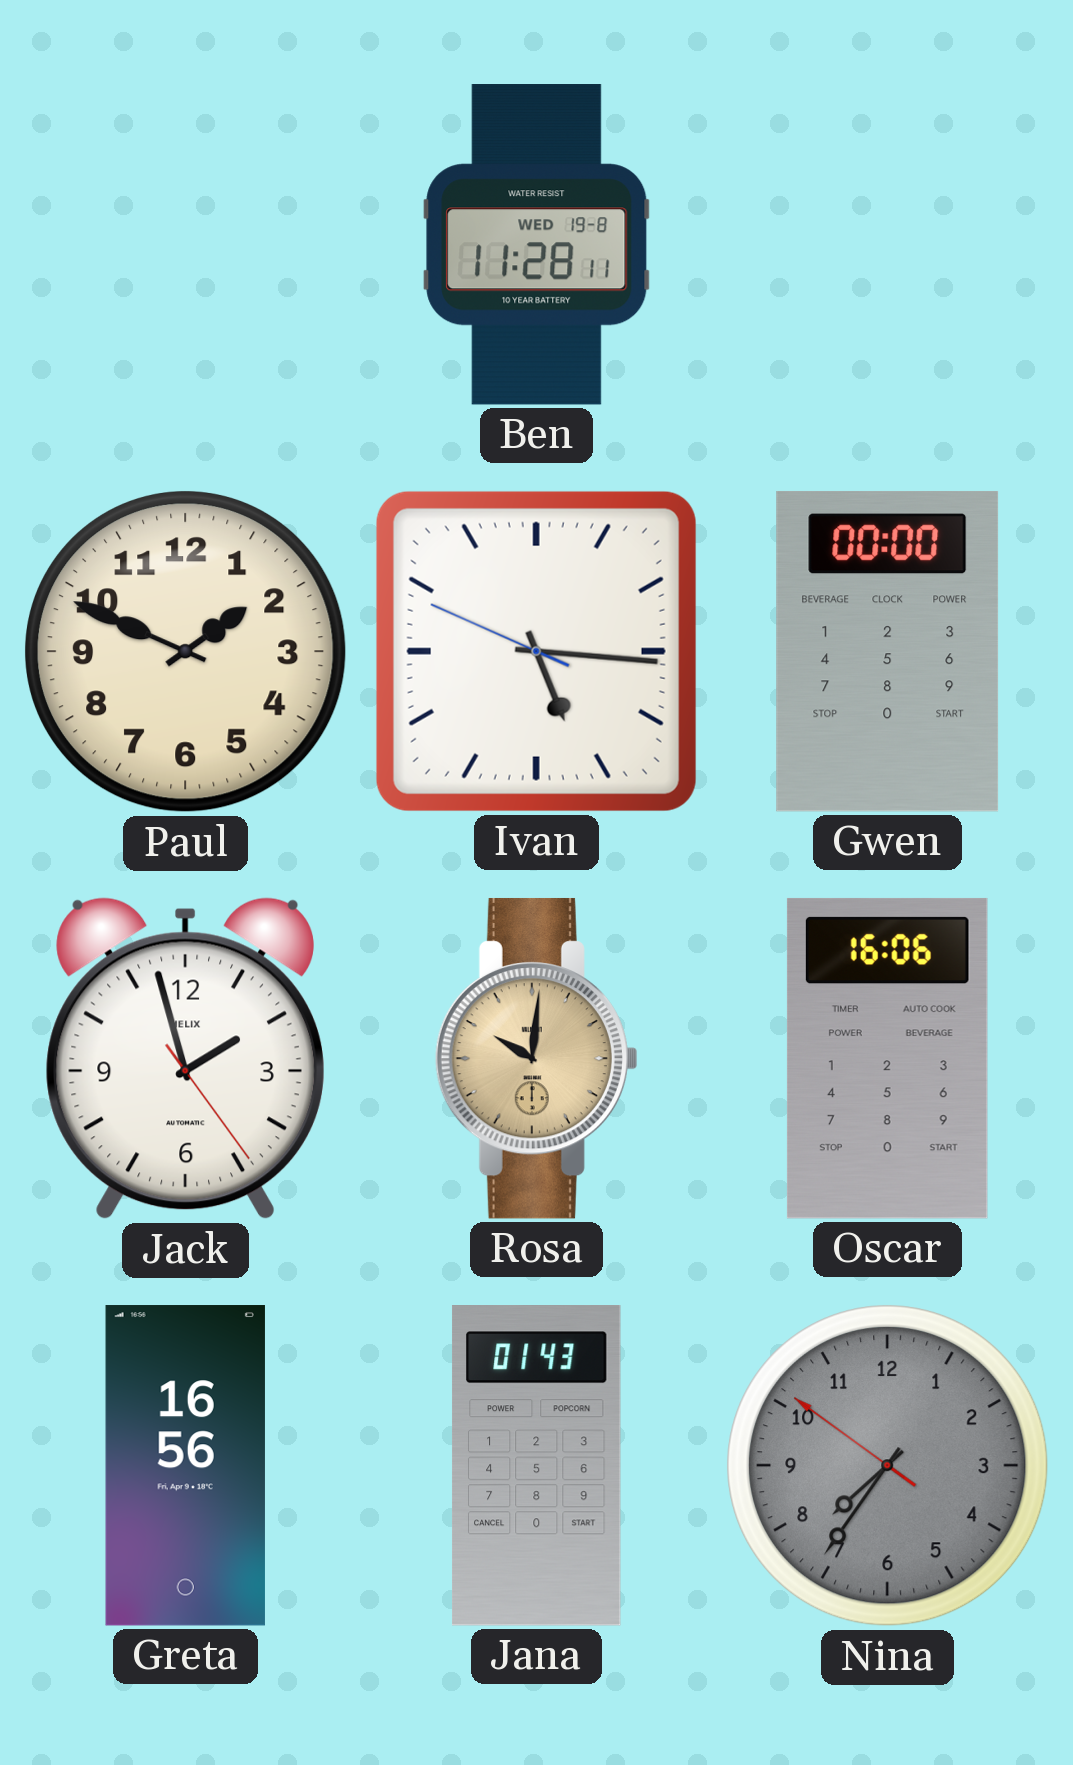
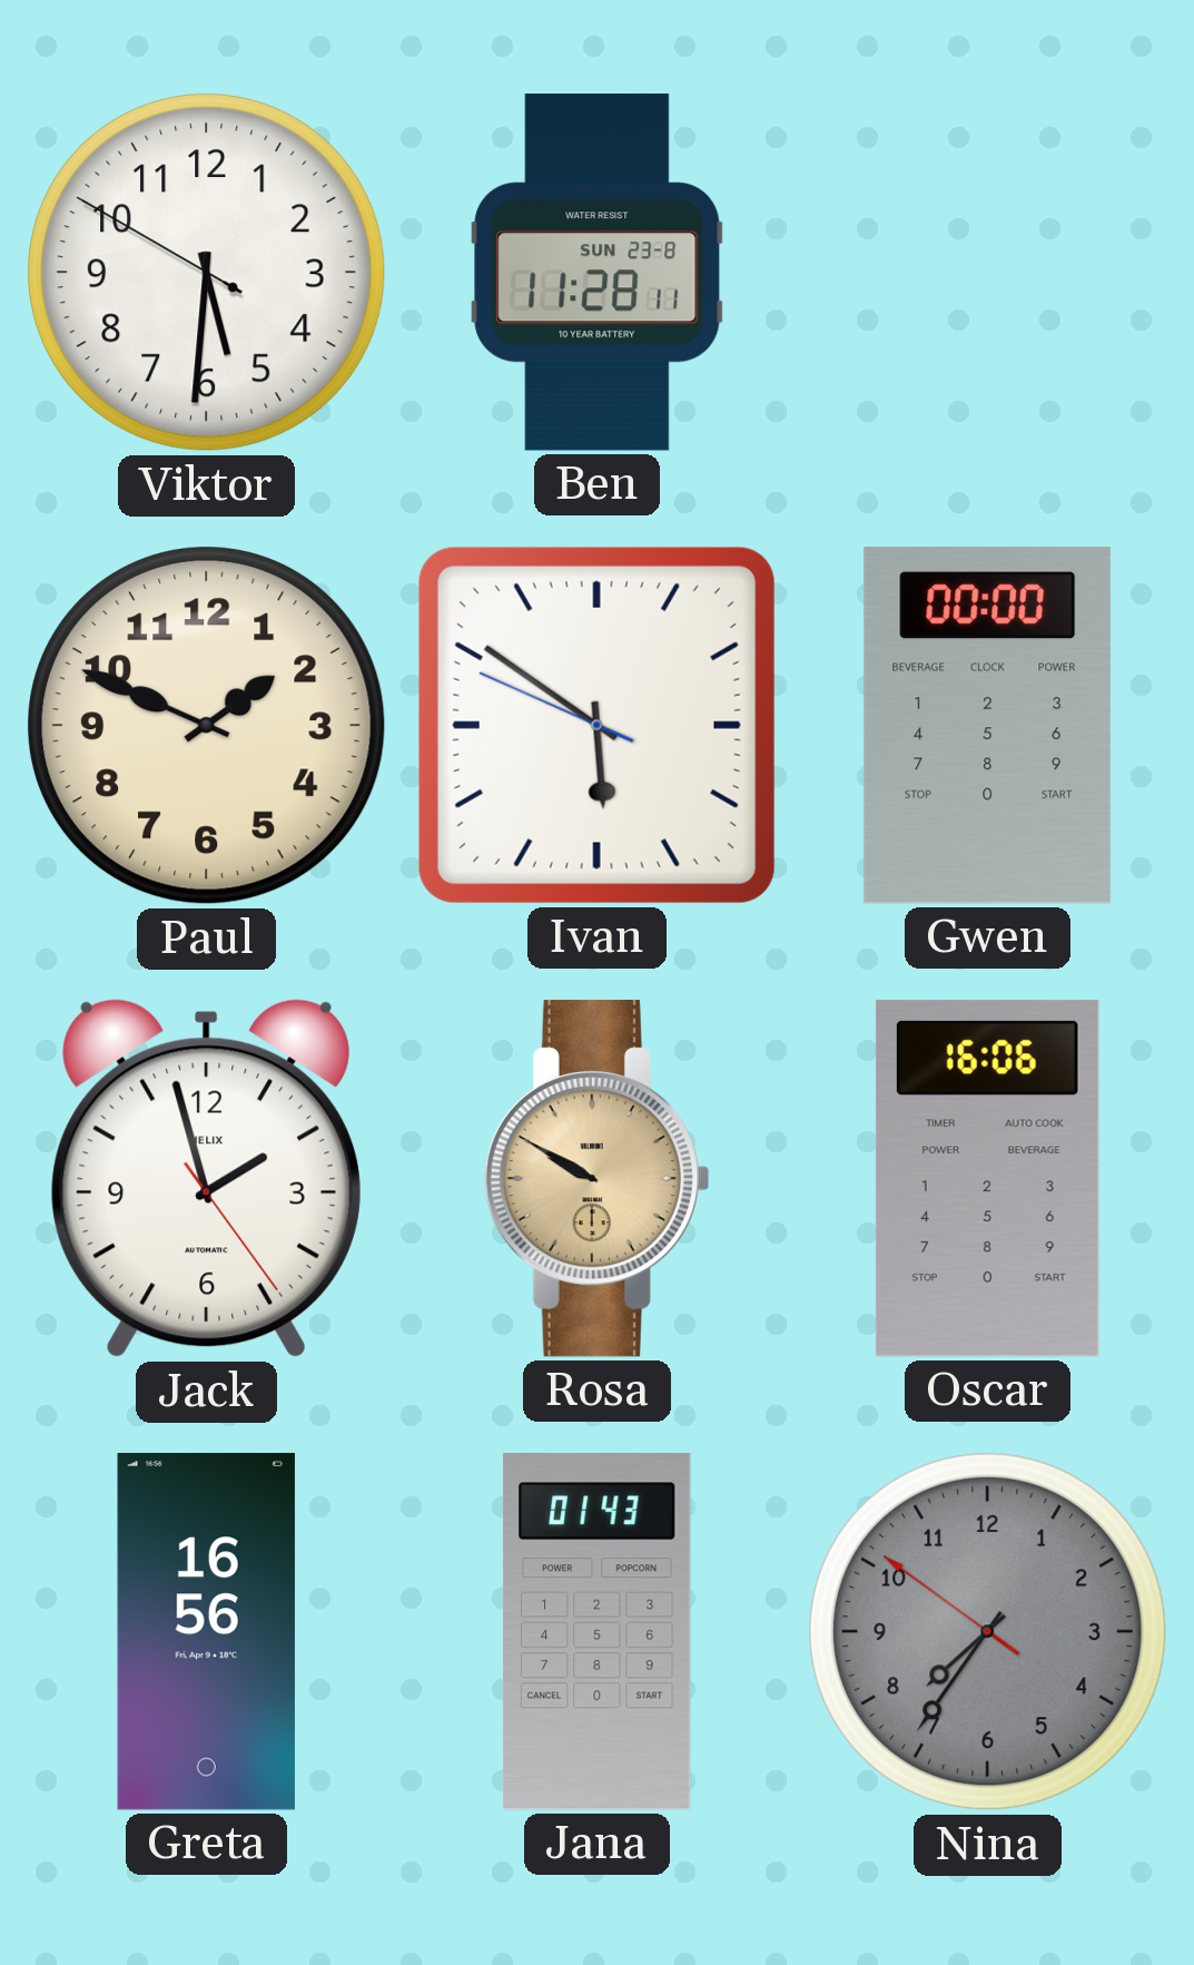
Viktor: none -> 5:30 (207, 273)
Ben date: WED 19-8 -> SUN 23-8 (598, 273)
Ivan: 5:15 -> 5:50 (596, 725)
Rosa: 10:01 -> 9:50 (596, 1178)
